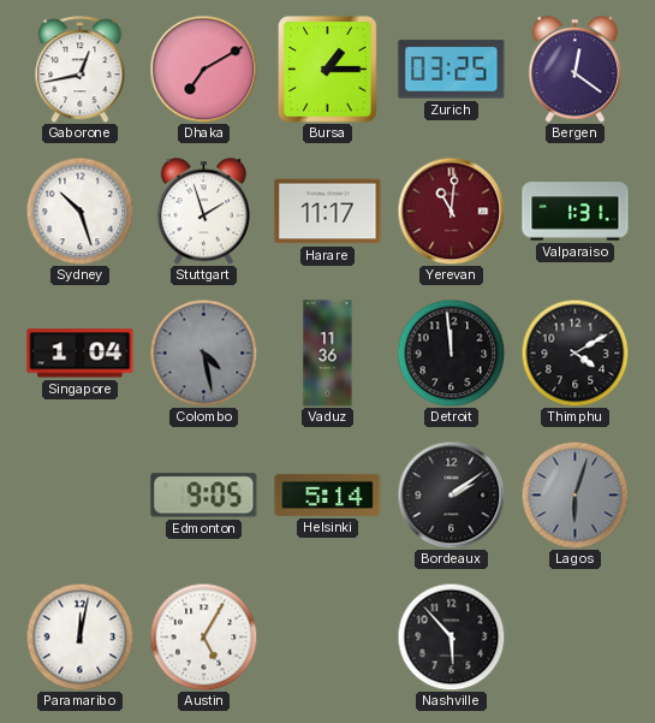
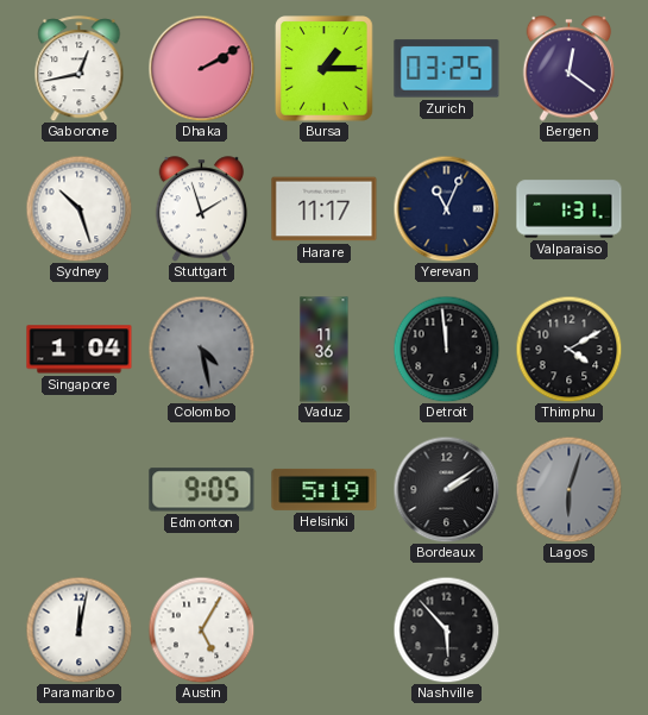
Dhaka: 7:10 -> 2:10 (201, 68)
Yerevan: 11:01 -> 11:04 (446, 208)
Yerevan dial: burgundy -> navy (446, 208)
Helsinki: 5:14 -> 5:19 (325, 489)
